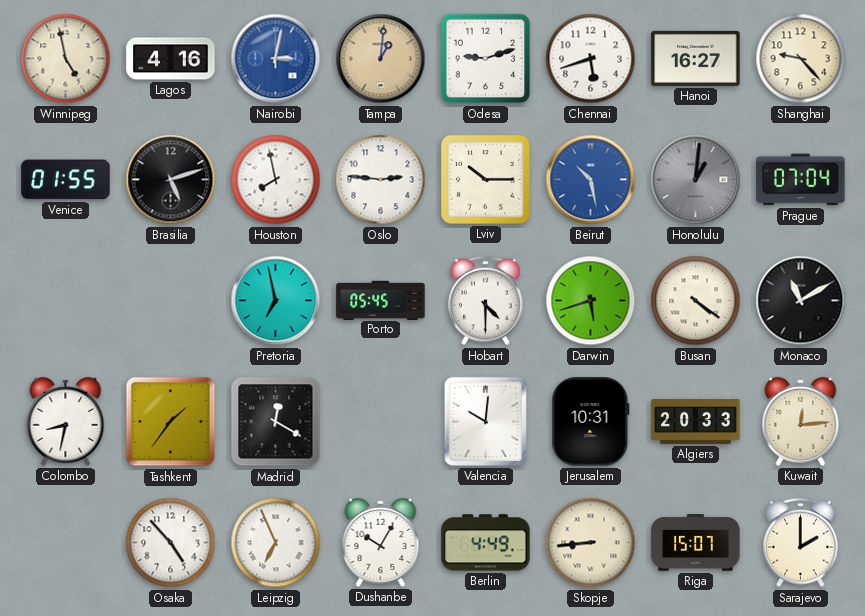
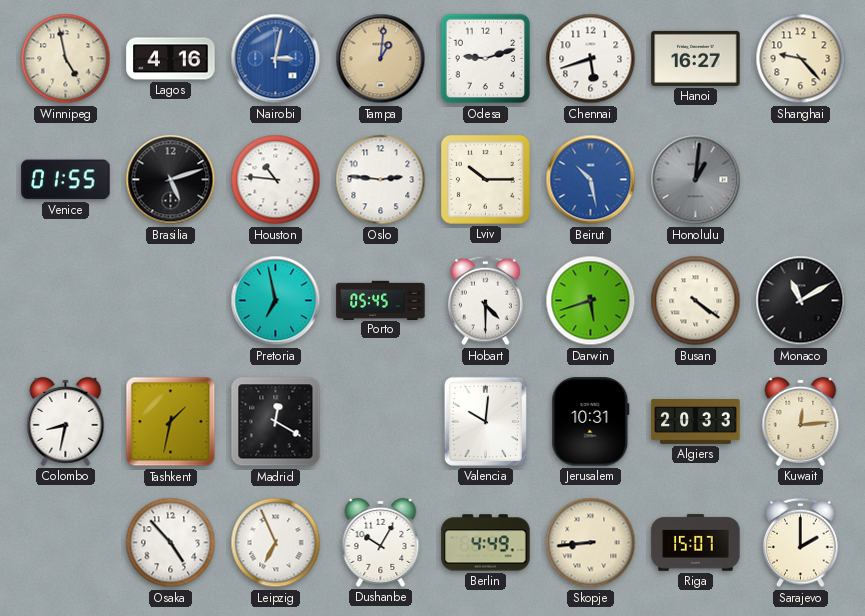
Houston: 7:58 -> 10:46 (276, 180)
Prague: 07:04 -> none (801, 180)
Tashkent: 1:36 -> 1:32 (171, 422)
